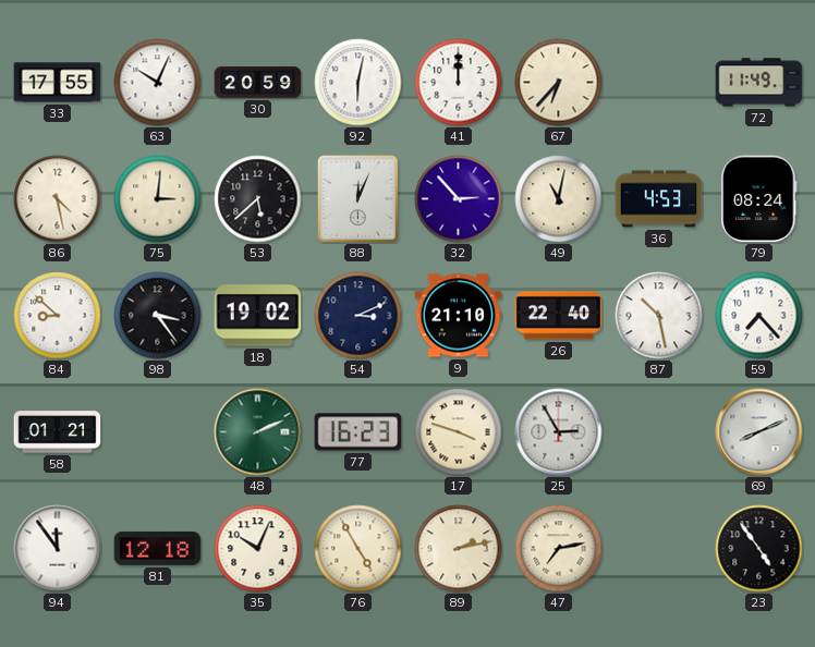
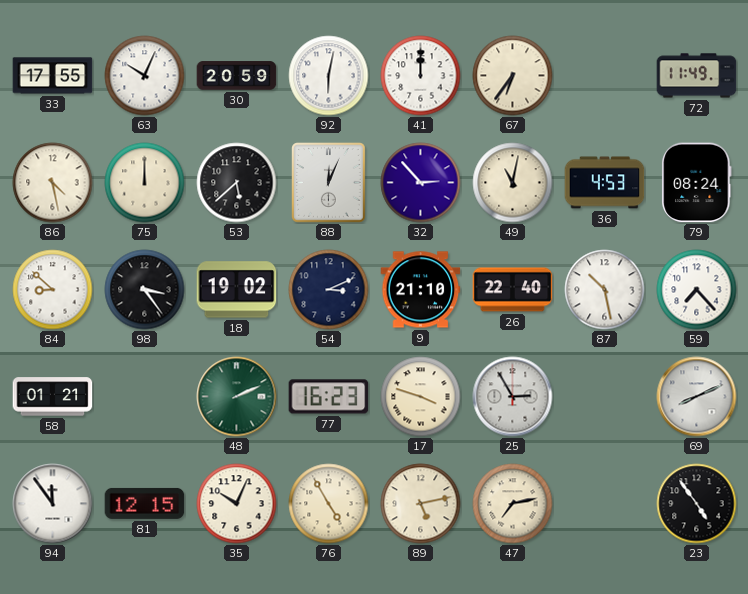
67: 6:37 -> 6:36 (513, 76)
75: 3:01 -> 12:00 (145, 183)
81: 12:18 -> 12:15 (145, 503)
89: 2:13 -> 5:13 (421, 504)
